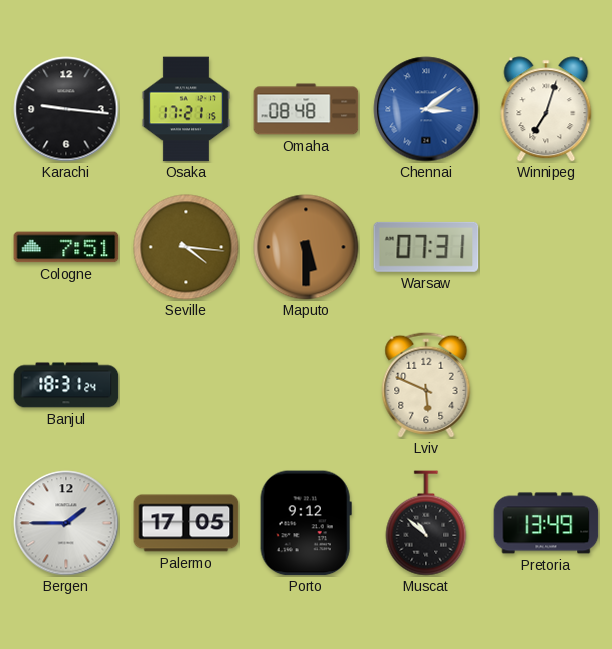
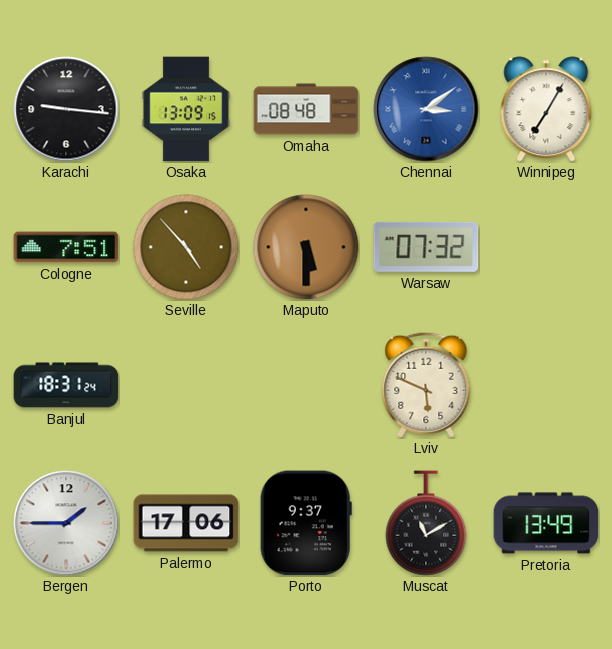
Osaka: 17:21 -> 13:09 (186, 109)
Winnipeg: 7:03 -> 7:05 (546, 109)
Seville: 4:16 -> 4:53 (186, 247)
Warsaw: 07:31 -> 07:32 (426, 247)
Palermo: 17:05 -> 17:06 (186, 523)
Porto: 9:12 -> 9:37 (306, 523)
Muscat: 10:52 -> 11:10 (426, 523)
